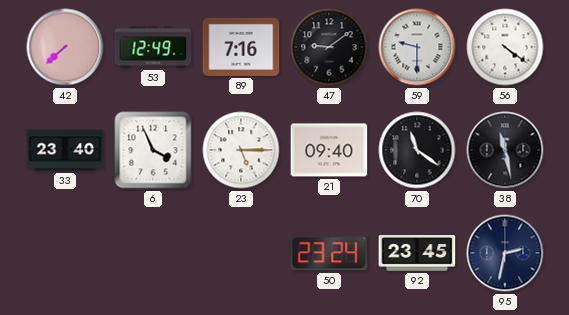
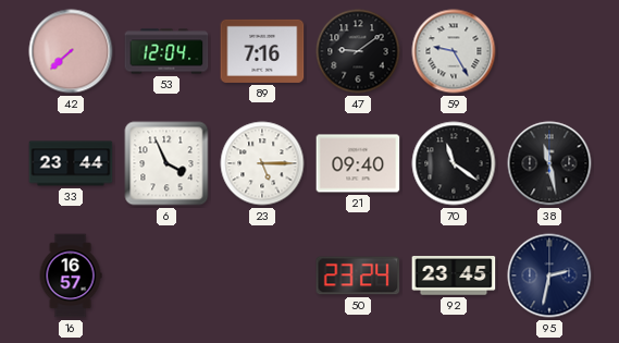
53: 12:49 -> 12:04 (166, 51)
59: 9:30 -> 9:25 (454, 51)
56: 4:21 -> none (505, 47)
33: 23:40 -> 23:44 (71, 163)
16: none -> 16:57 (71, 275)
